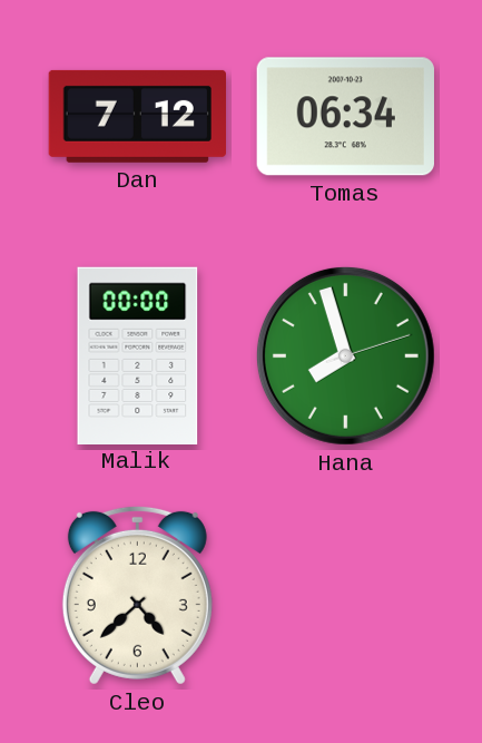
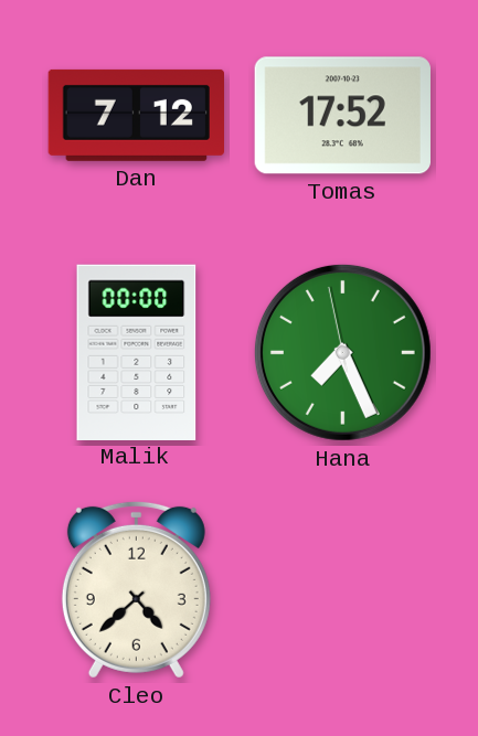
Tomas: 06:34 -> 17:52 (342, 116)
Hana: 7:57 -> 7:25 (342, 352)
